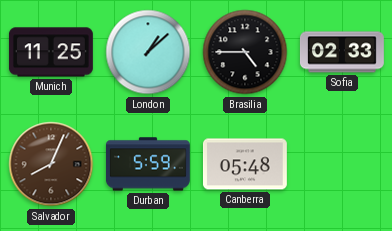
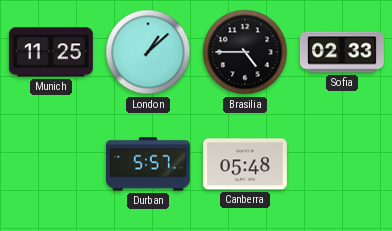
Salvador: 8:04 -> none (51, 164)
Durban: 5:59 -> 5:57 (148, 164)
